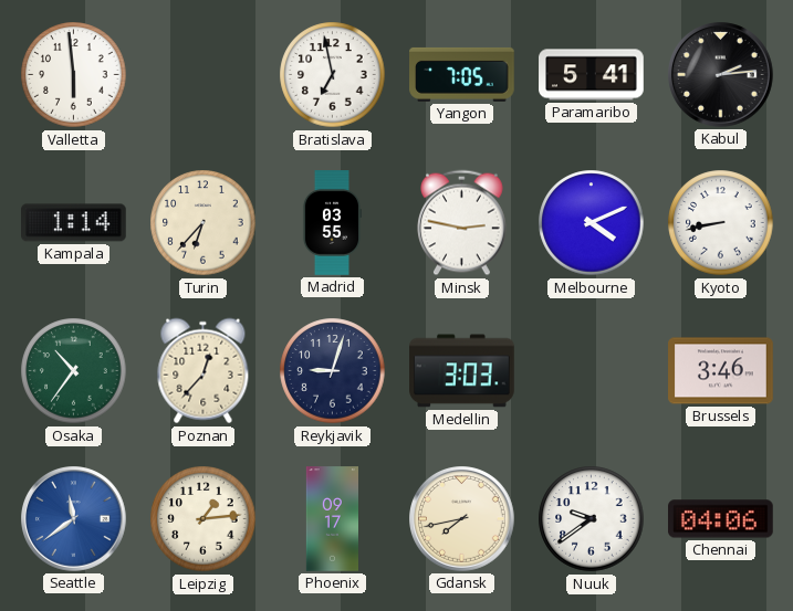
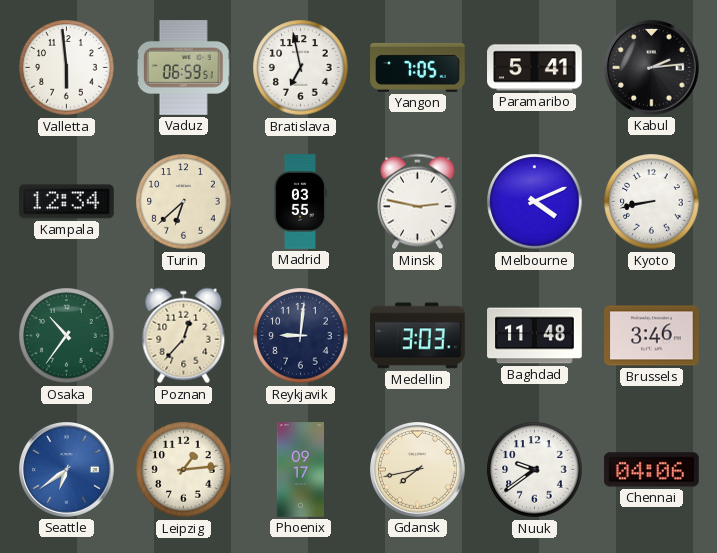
Vaduz: none -> 06:59 (183, 68)
Kampala: 1:14 -> 12:34 (67, 202)
Turin: 6:37 -> 6:38 (184, 202)
Reykjavik: 9:03 -> 9:01 (301, 336)
Baghdad: none -> 11:48 (535, 336)
Seattle: 11:39 -> 6:39 (67, 470)
